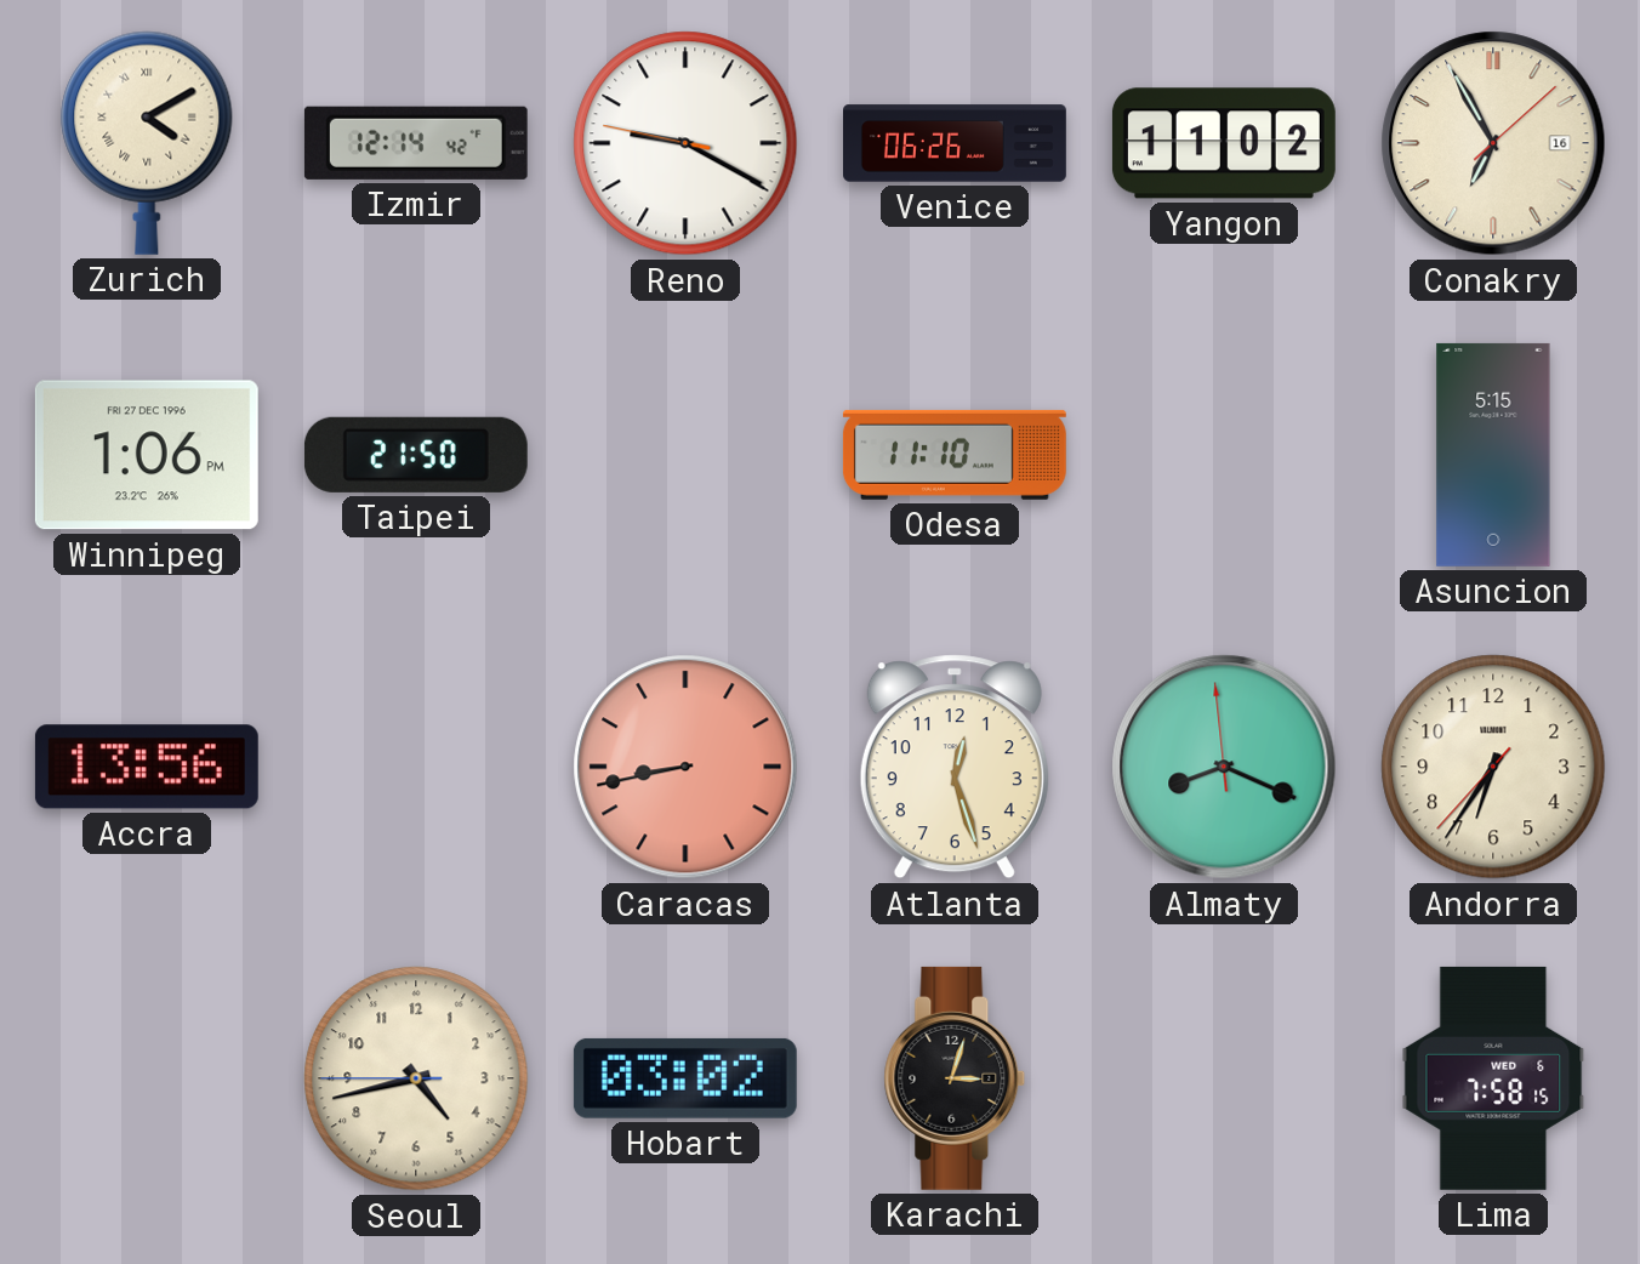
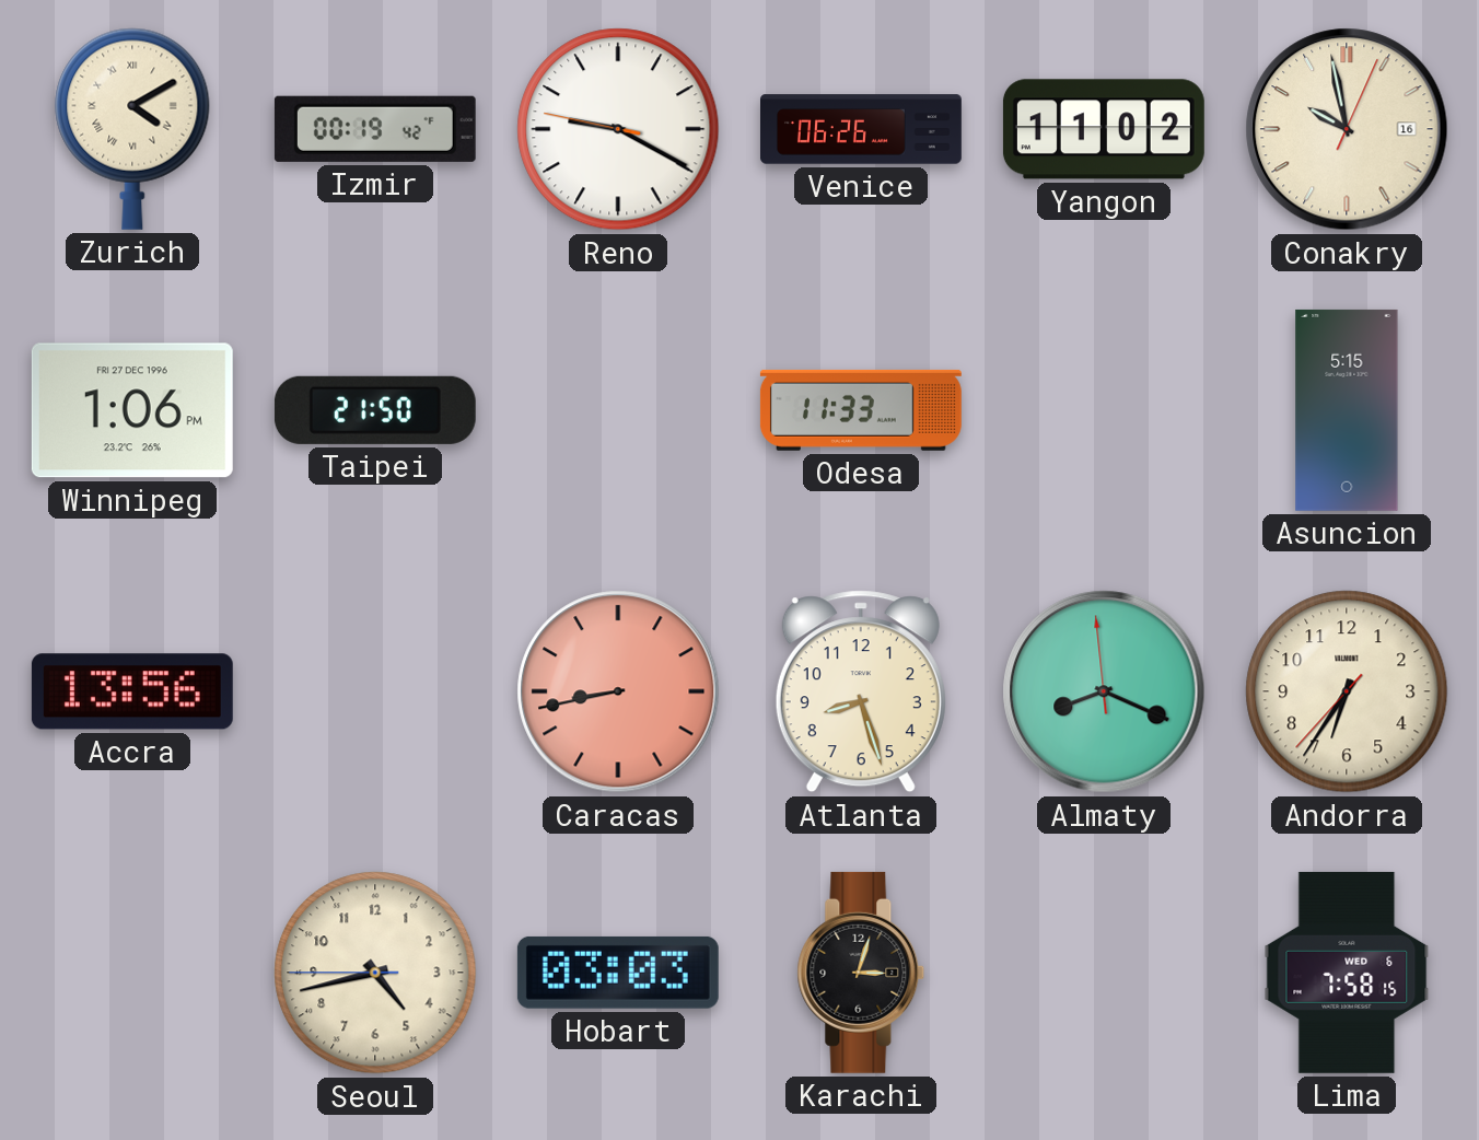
Izmir: 12:14 -> 00:19 (375, 129)
Conakry: 6:55 -> 9:58 (1347, 129)
Odesa: 11:10 -> 11:33 (861, 410)
Atlanta: 12:27 -> 8:27 (861, 691)
Hobart: 03:02 -> 03:03 (618, 973)
